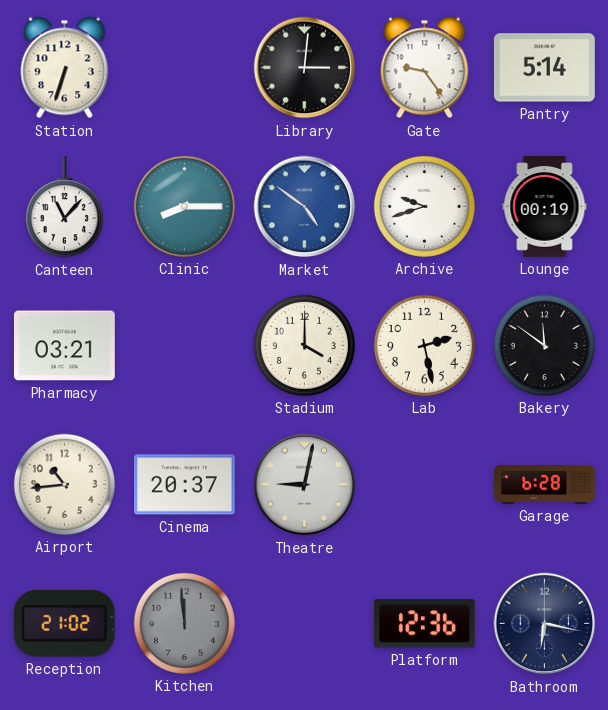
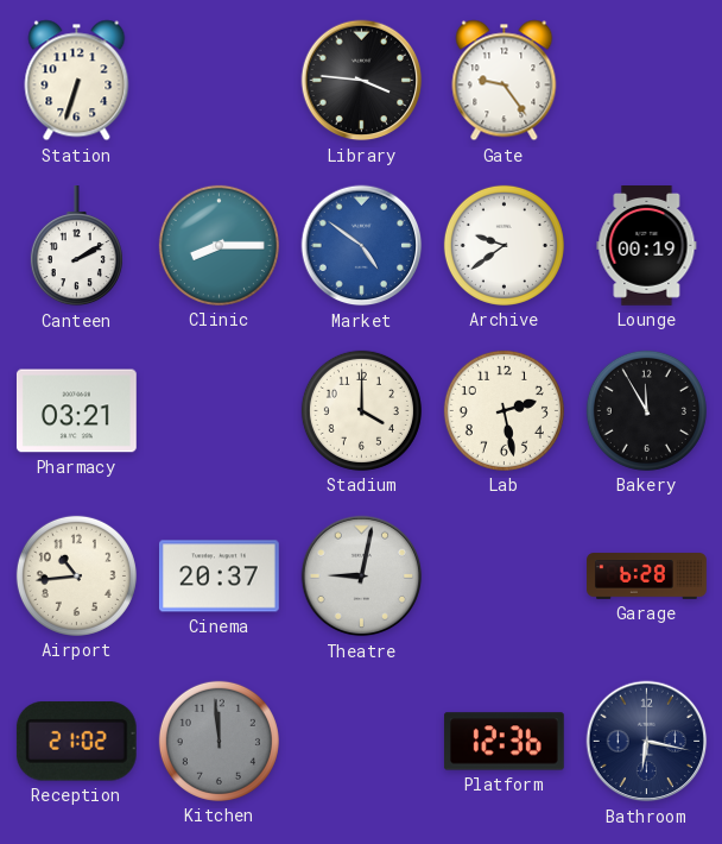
Library: 3:01 -> 3:46 (362, 81)
Pantry: 5:14 -> none (544, 68)
Canteen: 11:07 -> 2:10 (76, 247)
Archive: 9:42 -> 9:39 (503, 245)
Bakery: 11:51 -> 11:55 (646, 410)
